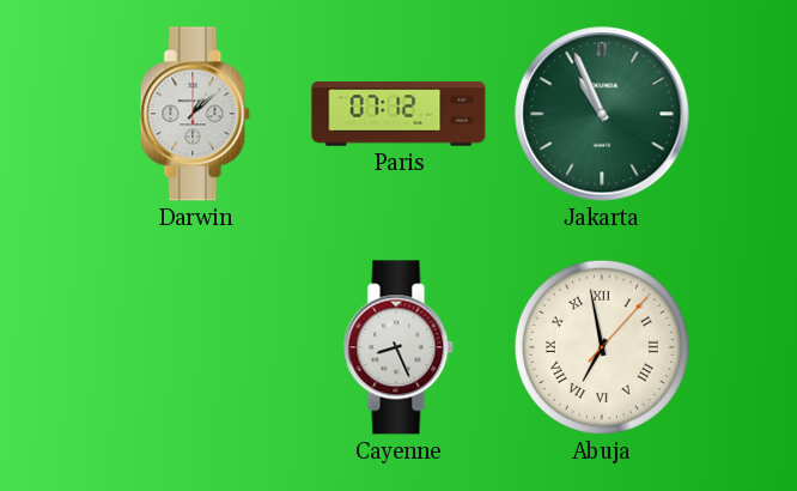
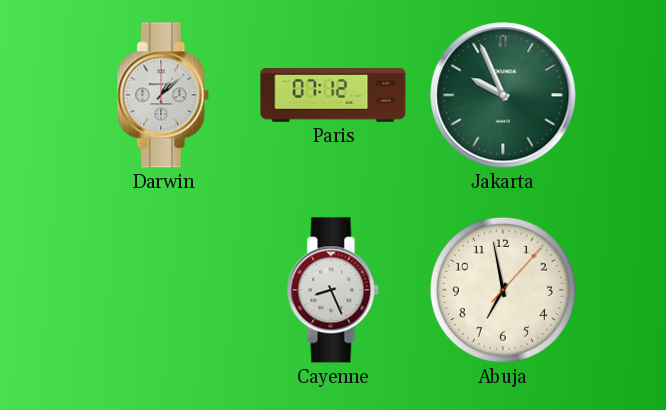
Jakarta: 10:56 -> 9:56 (503, 95)
Abuja numerals: Roman -> Arabic (503, 290)
